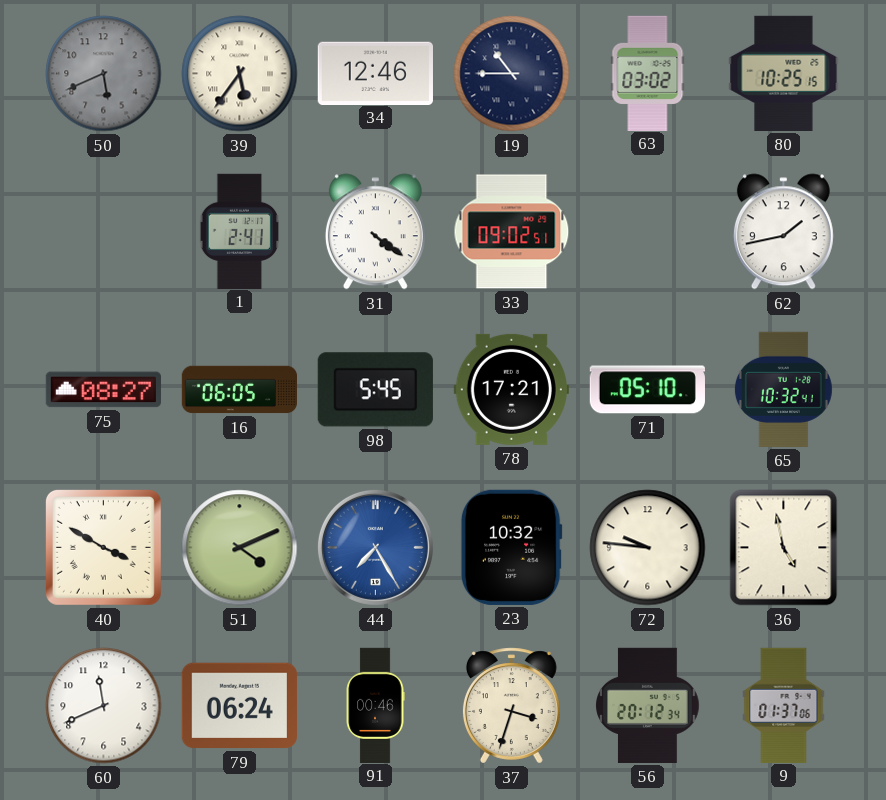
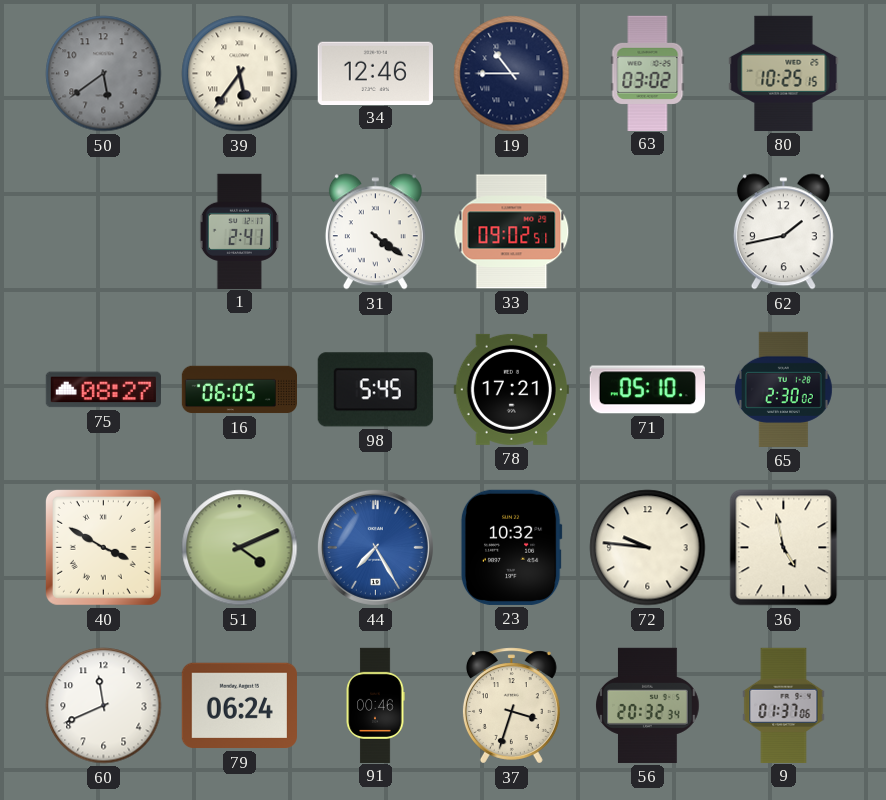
50: 5:41 -> 5:39 (104, 74)
65: 10:32 -> 2:30 (783, 389)
56: 20:12 -> 20:32 (648, 705)
